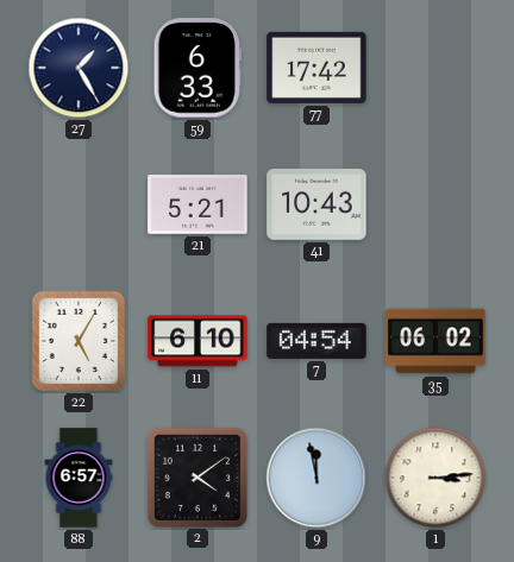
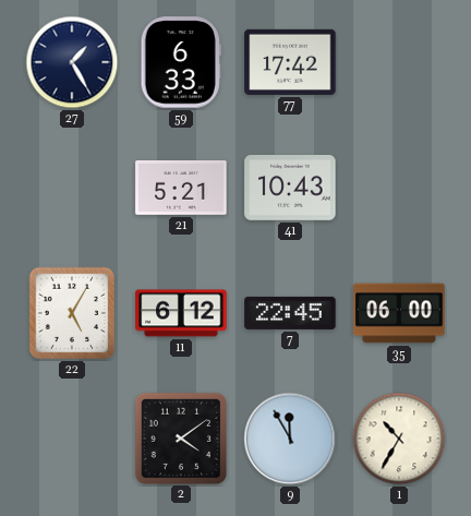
11: 6:10 -> 6:12 (181, 313)
7: 04:54 -> 22:45 (290, 313)
35: 06:02 -> 06:00 (399, 313)
88: 6:57 -> none (79, 478)
9: 11:58 -> 11:55 (290, 439)
1: 3:14 -> 10:35 (399, 439)
